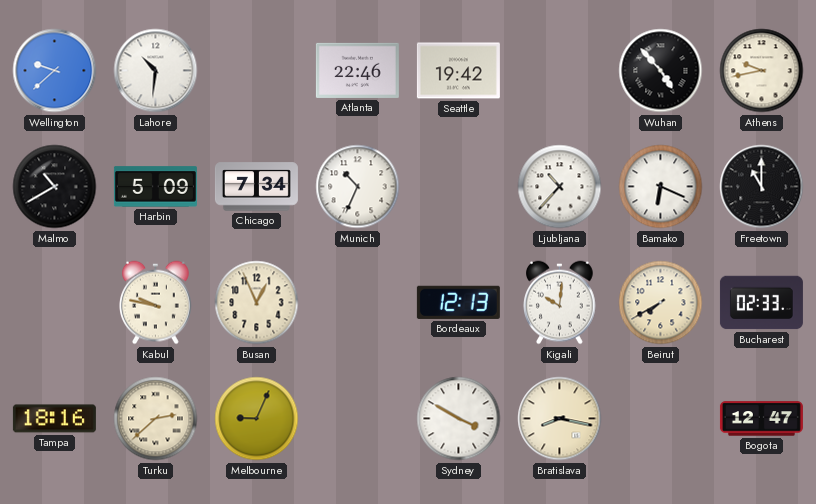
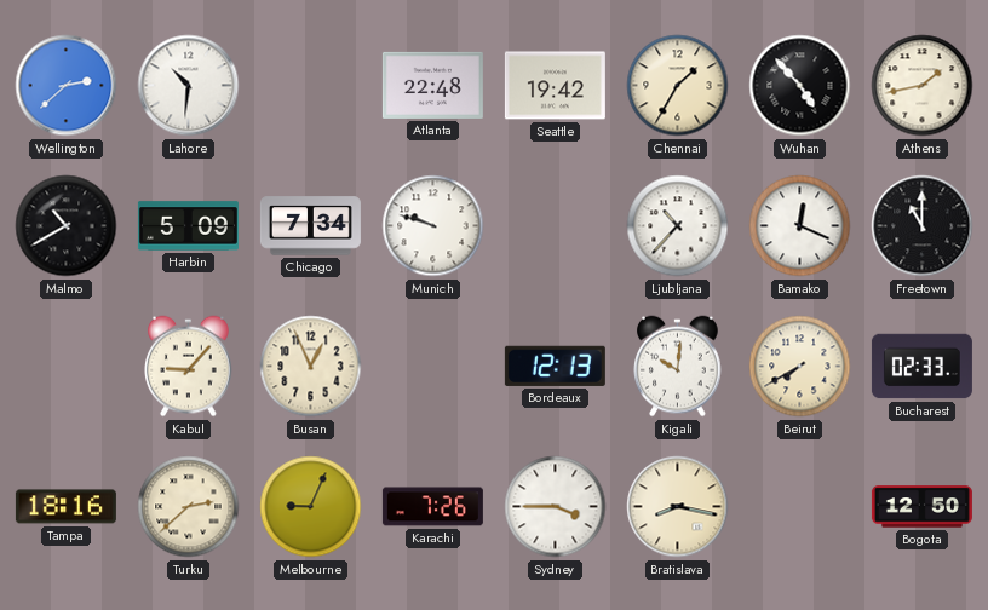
Wellington: 9:38 -> 2:38 (67, 86)
Atlanta: 22:46 -> 22:48 (432, 85)
Chennai: none -> 1:35 (678, 86)
Athens: 9:43 -> 1:43 (923, 86)
Munich: 10:34 -> 9:48 (433, 226)
Bamako: 6:19 -> 12:19 (800, 226)
Kabul: 9:47 -> 9:07 (189, 367)
Karachi: none -> 7:26 (432, 507)
Sydney: 3:50 -> 3:45 (556, 507)
Bogota: 12:47 -> 12:50 (921, 507)
